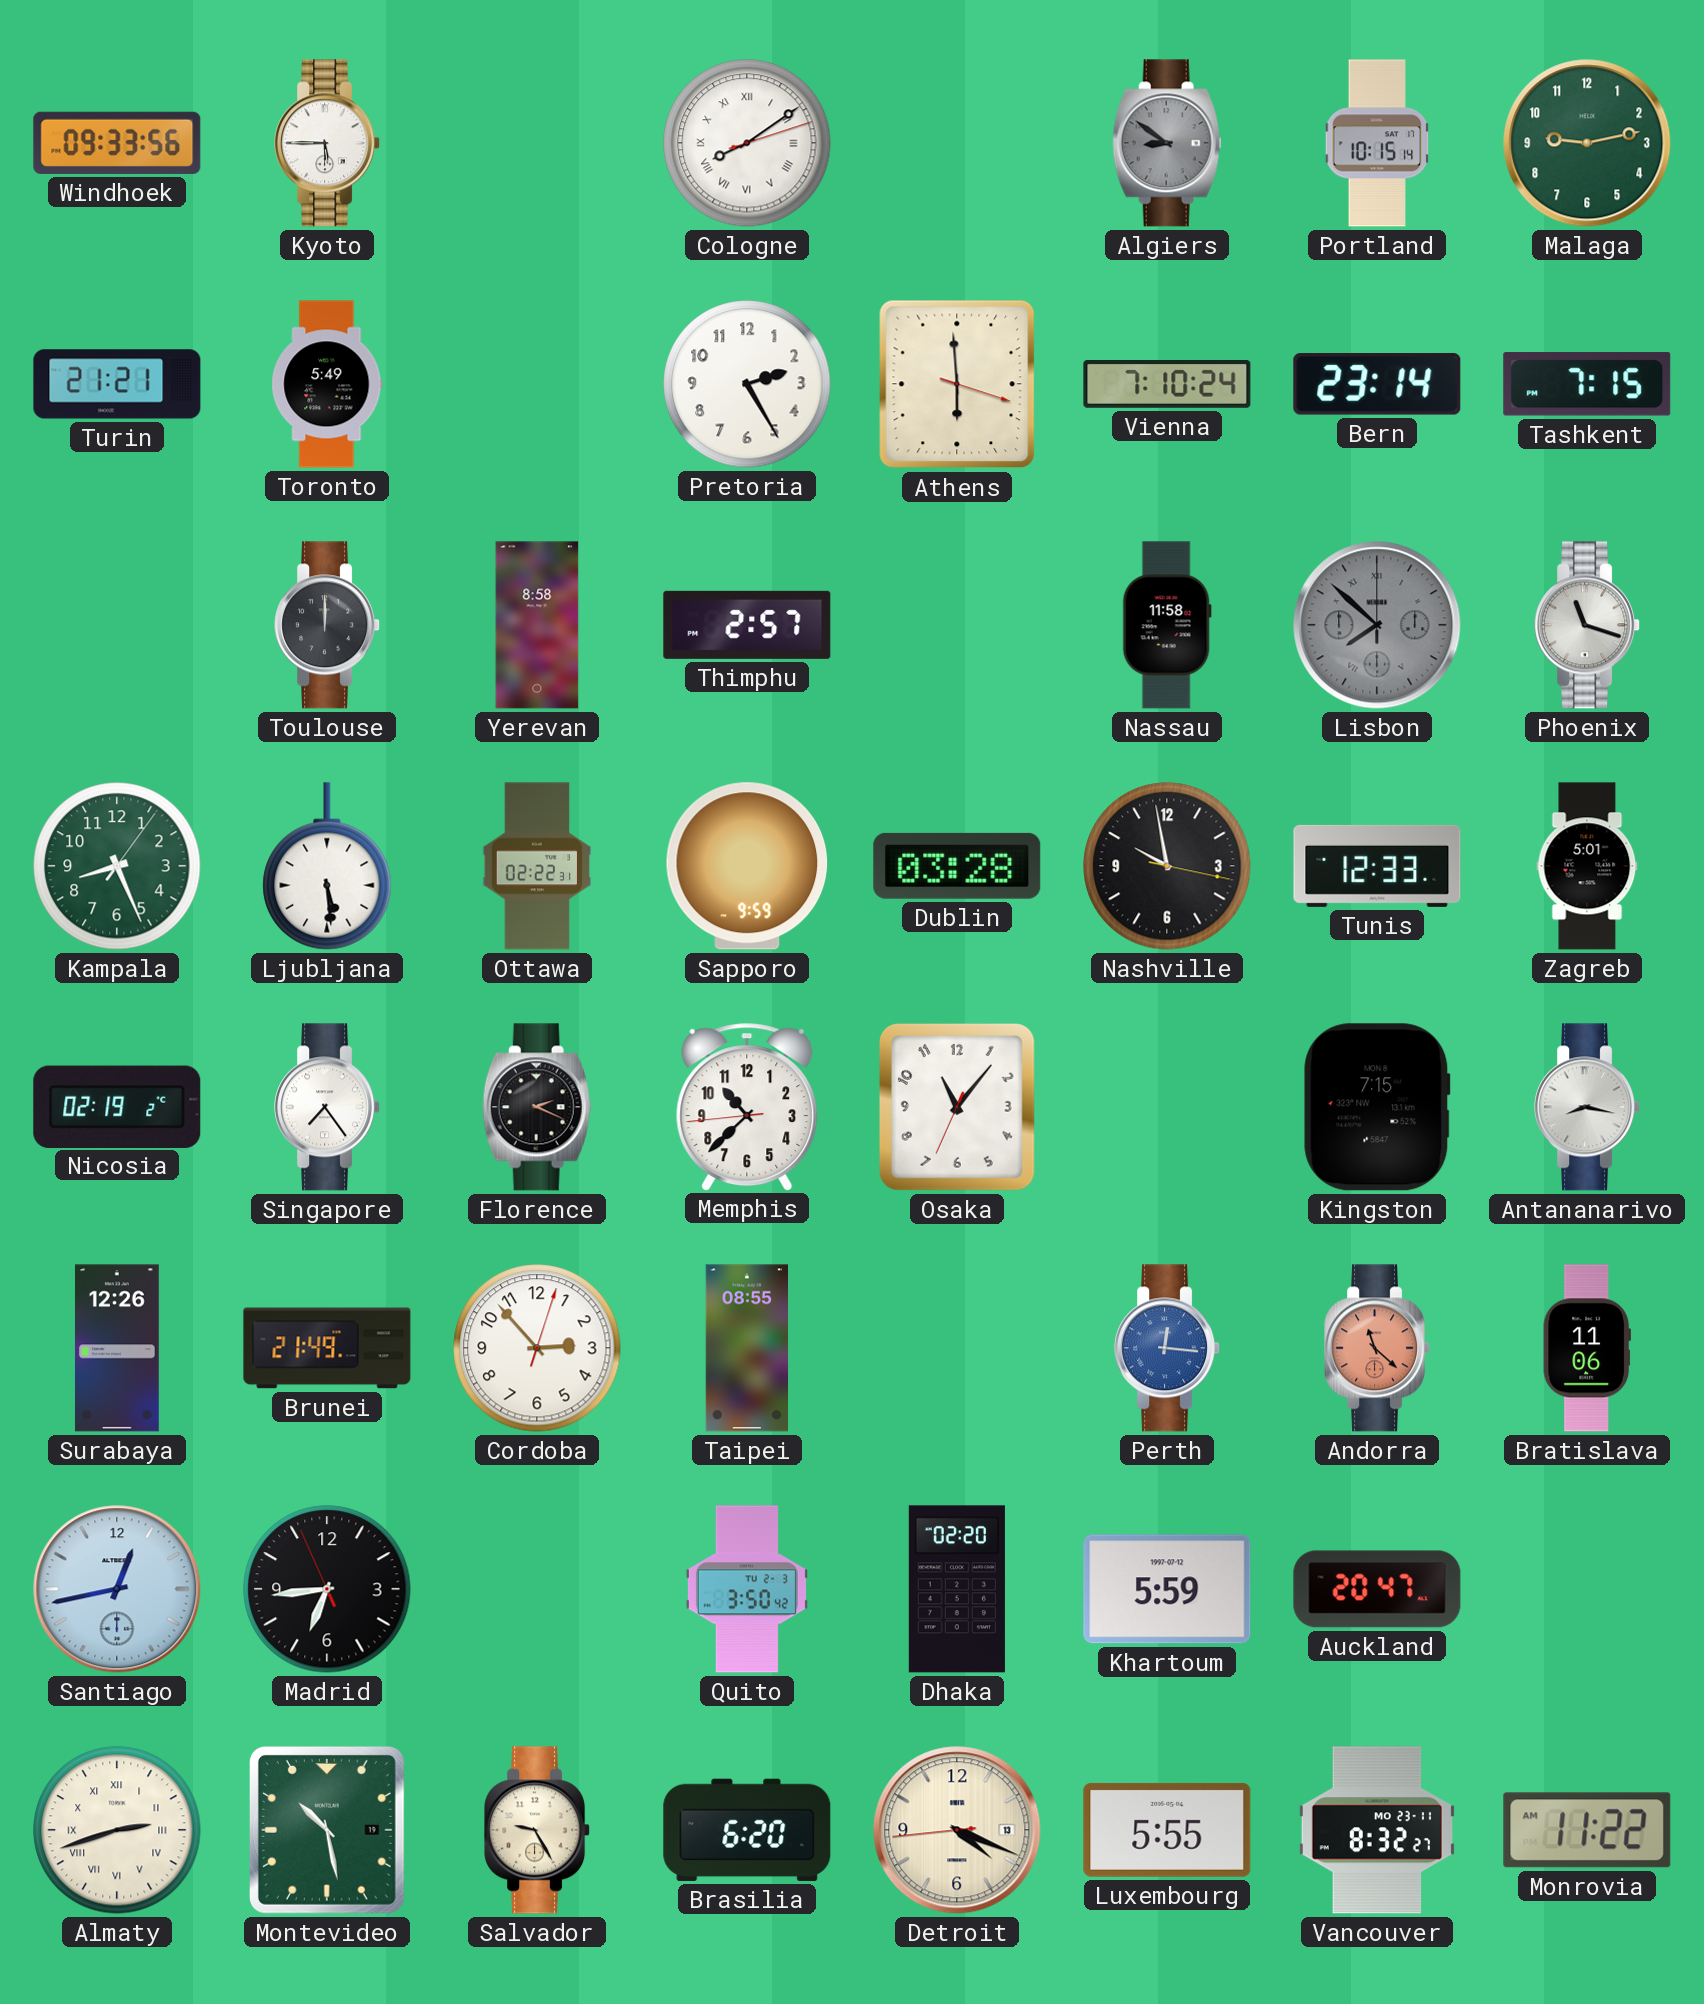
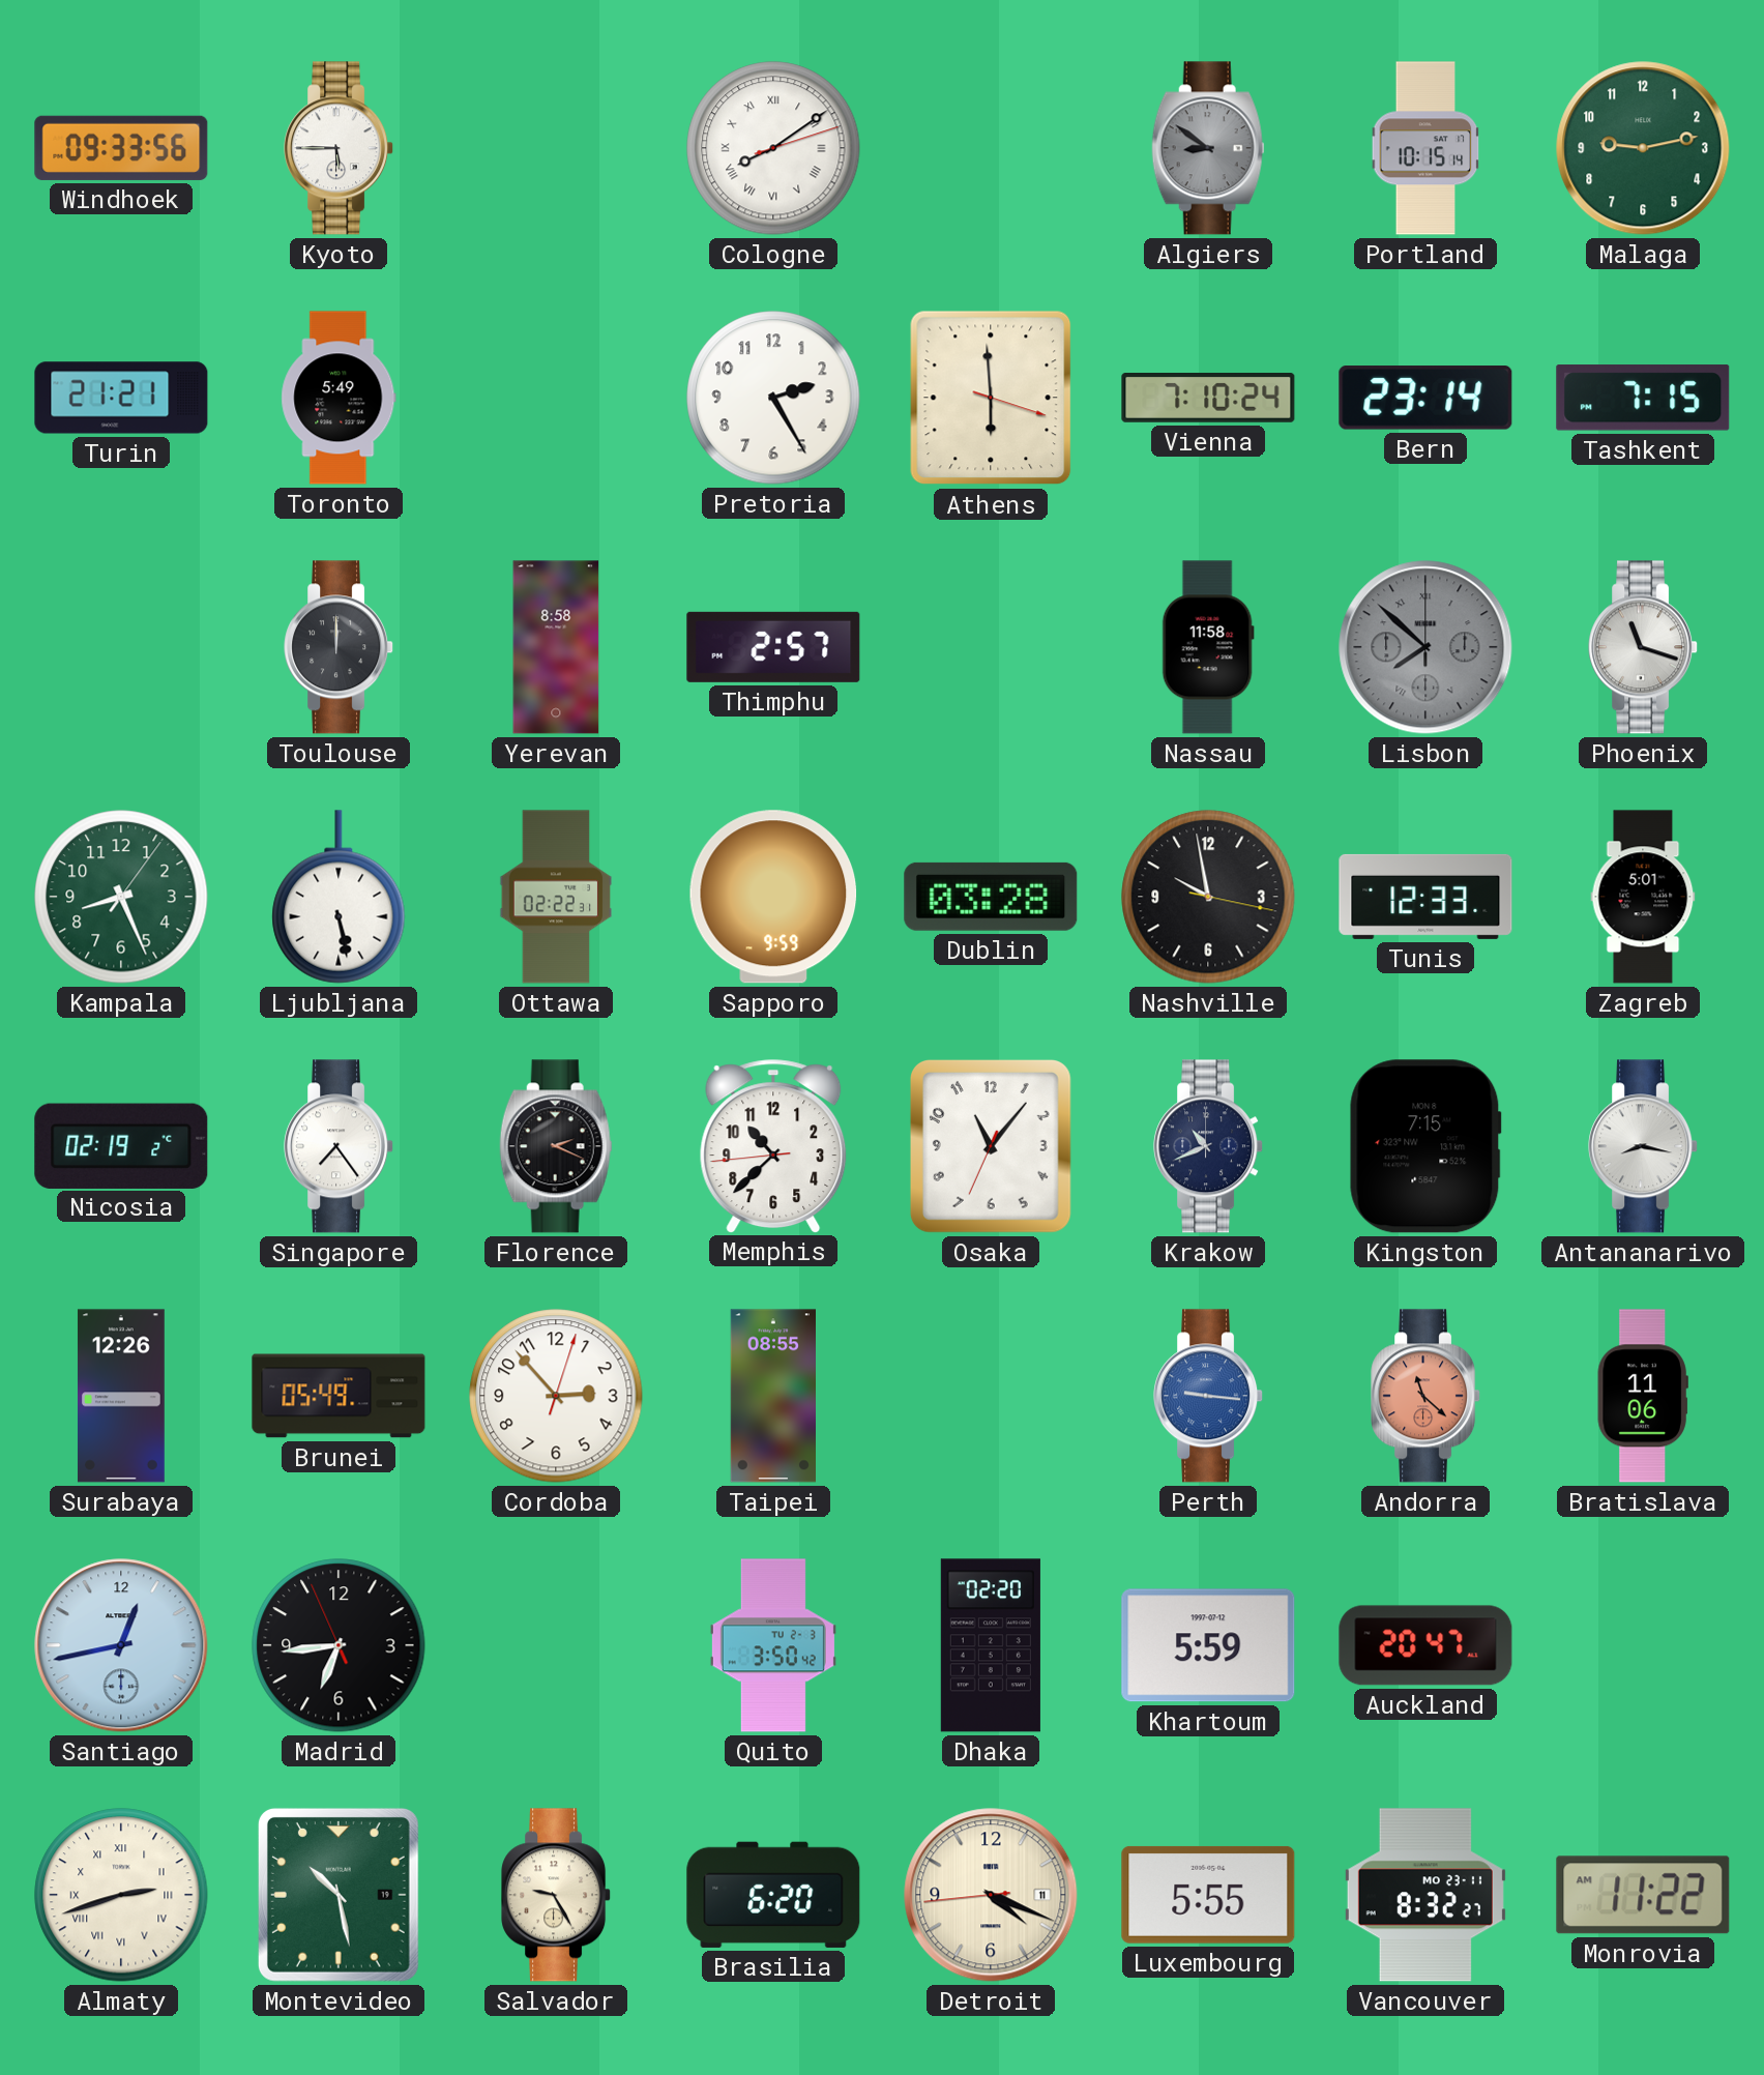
Ljubljana: 5:29 -> 5:28 (339, 897)
Krakow: none -> 10:41 (1209, 1146)
Brunei: 21:49 -> 05:49 (339, 1396)
Perth: 12:16 -> 9:16 (1209, 1396)
Detroit date: 13 -> 11 (991, 1895)
